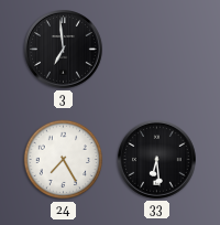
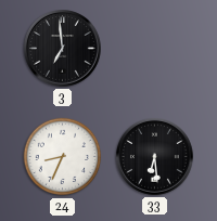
24: 7:25 -> 8:34 (63, 157)
